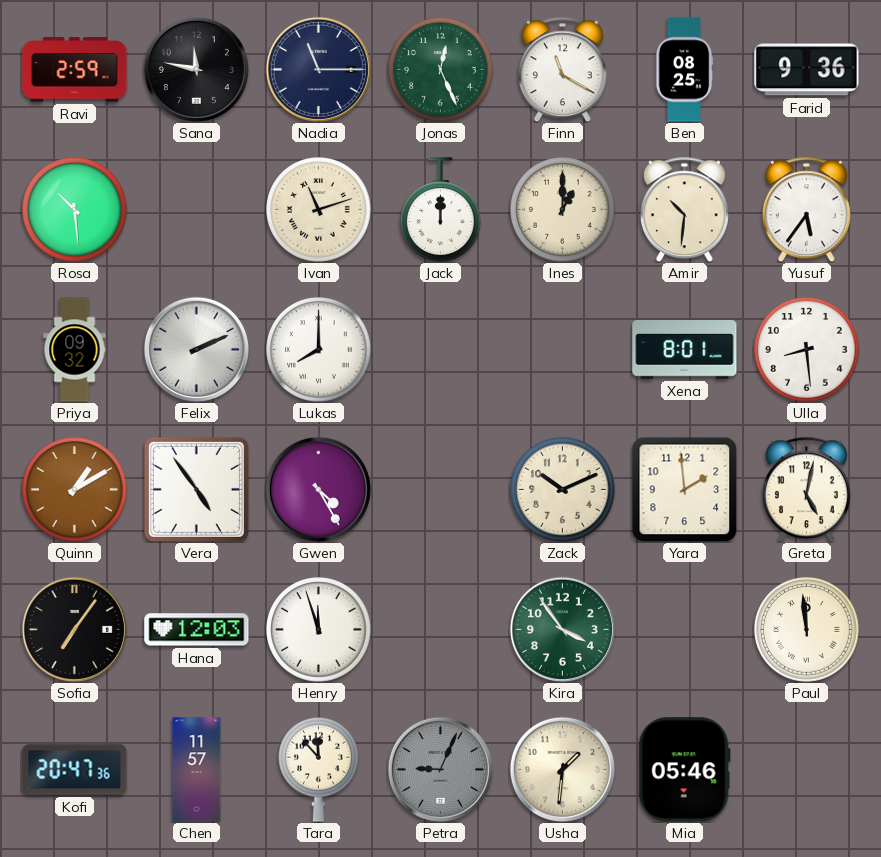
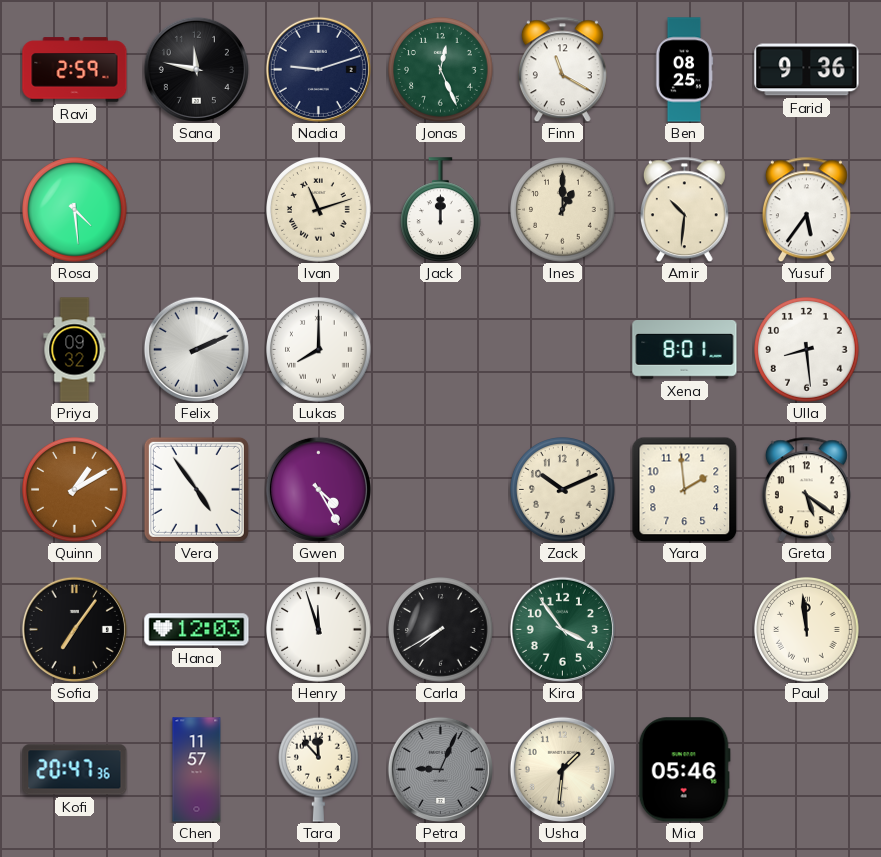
Nadia: 11:15 -> 9:12 (318, 69)
Rosa: 10:29 -> 4:29 (75, 210)
Greta: 5:02 -> 5:21 (806, 489)
Carla: none -> 7:40 (441, 630)
